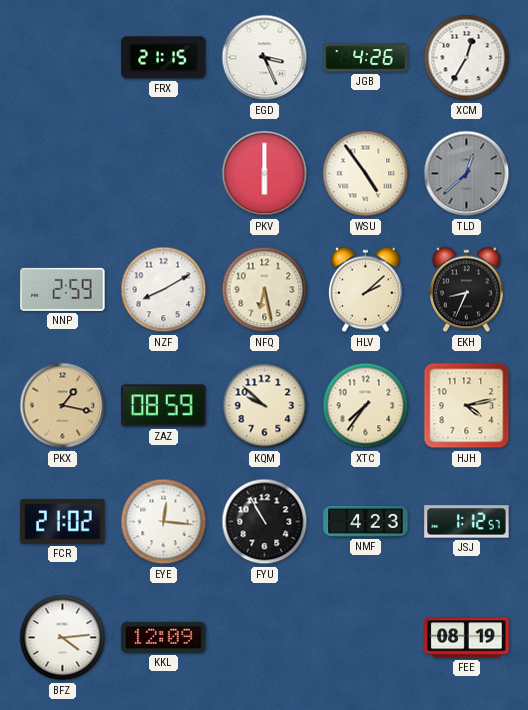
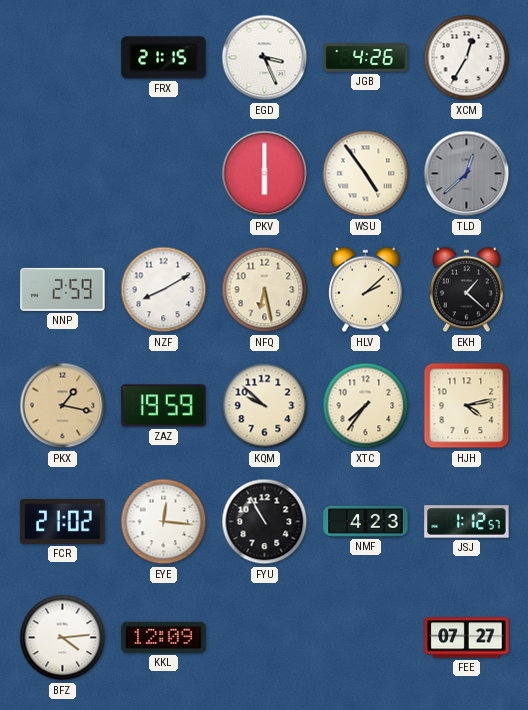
EKH: 8:34 -> 1:22 (467, 290)
ZAZ: 08:59 -> 19:59 (164, 406)
FEE: 08:19 -> 07:27 (467, 638)
